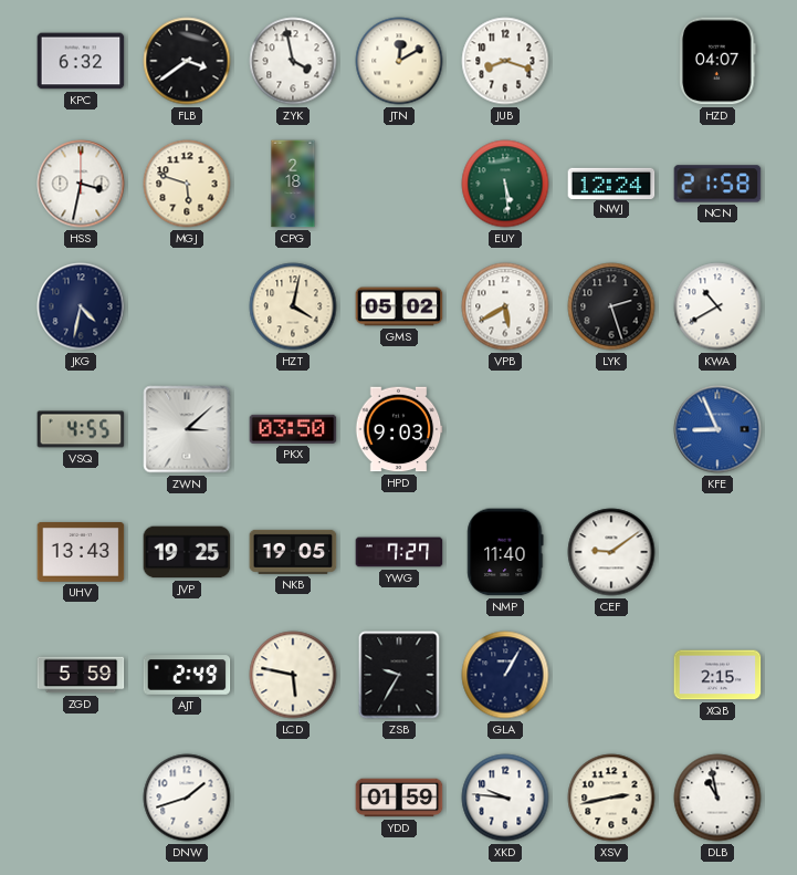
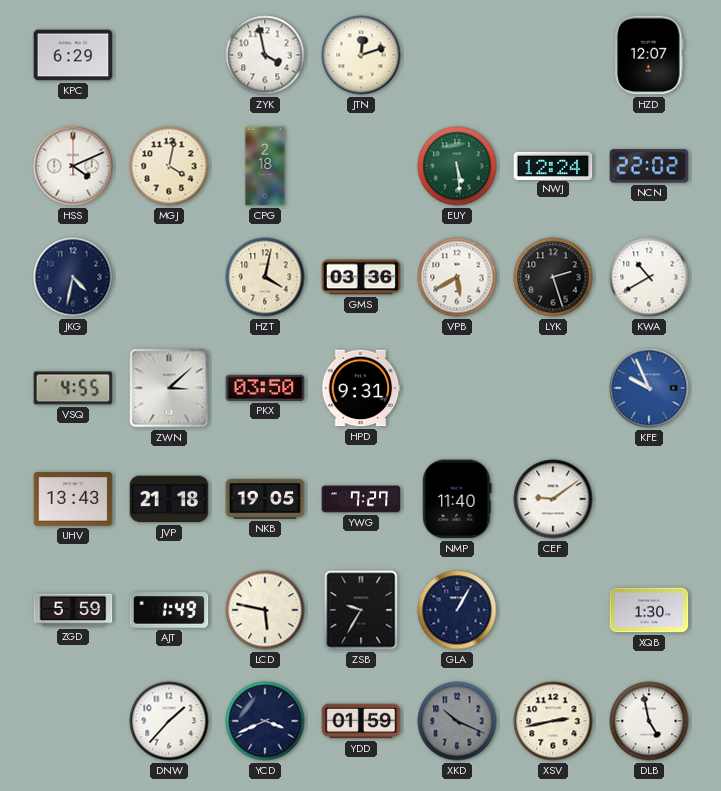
KPC: 6:32 -> 6:29 (73, 55)
FLB: 3:39 -> none (187, 61)
JTN: 12:10 -> 12:12 (361, 55)
JUB: 8:18 -> none (505, 61)
HZD: 04:07 -> 12:07 (649, 55)
HSS: 3:32 -> 4:11 (73, 166)
MGJ: 5:48 -> 4:02 (169, 166)
NCN: 21:58 -> 22:02 (649, 166)
GMS: 05:02 -> 03:36 (361, 277)
HPD: 9:03 -> 9:31 (361, 388)
KFE: 8:56 -> 9:56 (649, 388)
JVP: 19:25 -> 21:18 (169, 499)
AJT: 2:49 -> 1:49 (169, 610)
XQB: 2:15 -> 1:30 (649, 610)
DNW: 1:42 -> 1:37 (169, 721)
YCD: none -> 3:41 (265, 721)
XKD: 9:46 -> 10:19 (457, 721)
XKD dial: white -> grey (457, 721)
DLB: 10:58 -> 4:58 (649, 721)
